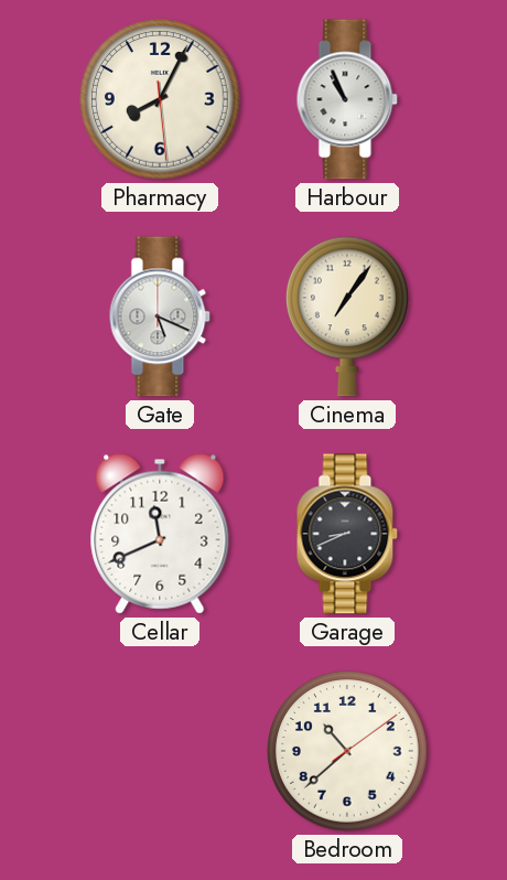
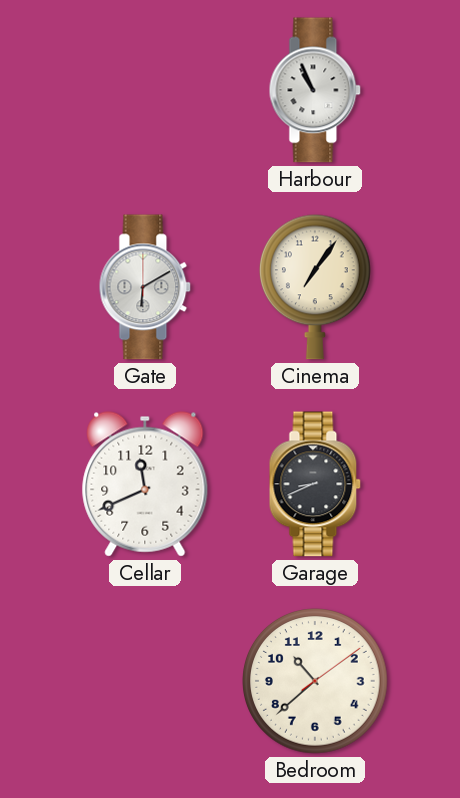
Pharmacy: 8:04 -> none (160, 99)
Gate: 5:19 -> 6:10 (145, 287)
